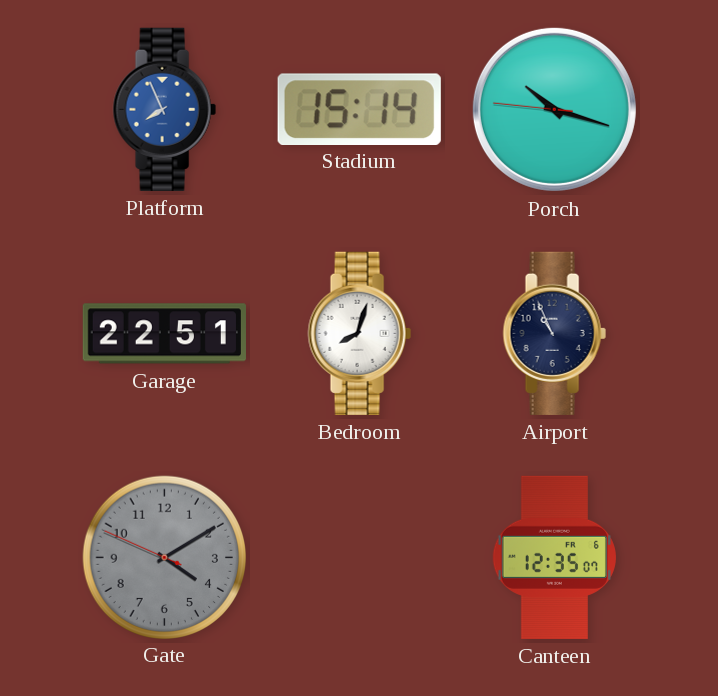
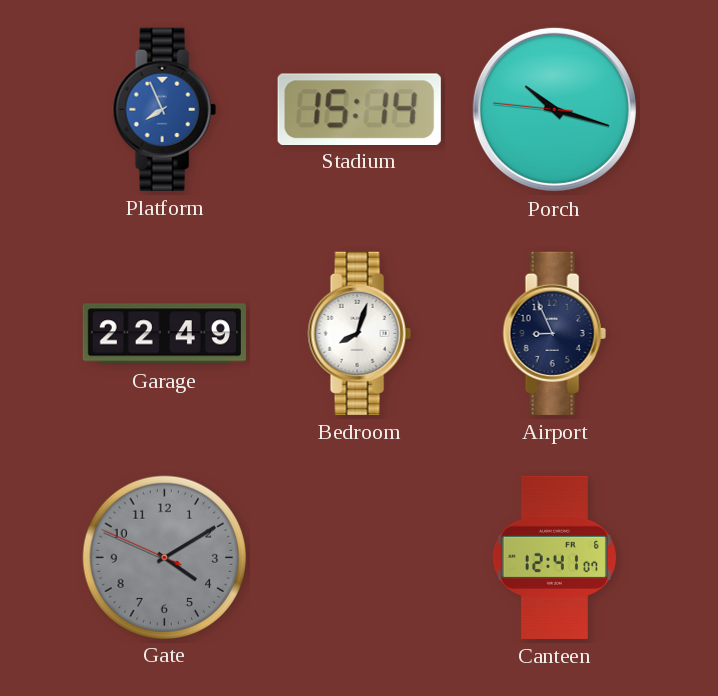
Garage: 22:51 -> 22:49 (164, 334)
Airport: 10:56 -> 8:56 (554, 333)
Canteen: 12:35 -> 12:41 (554, 557)
